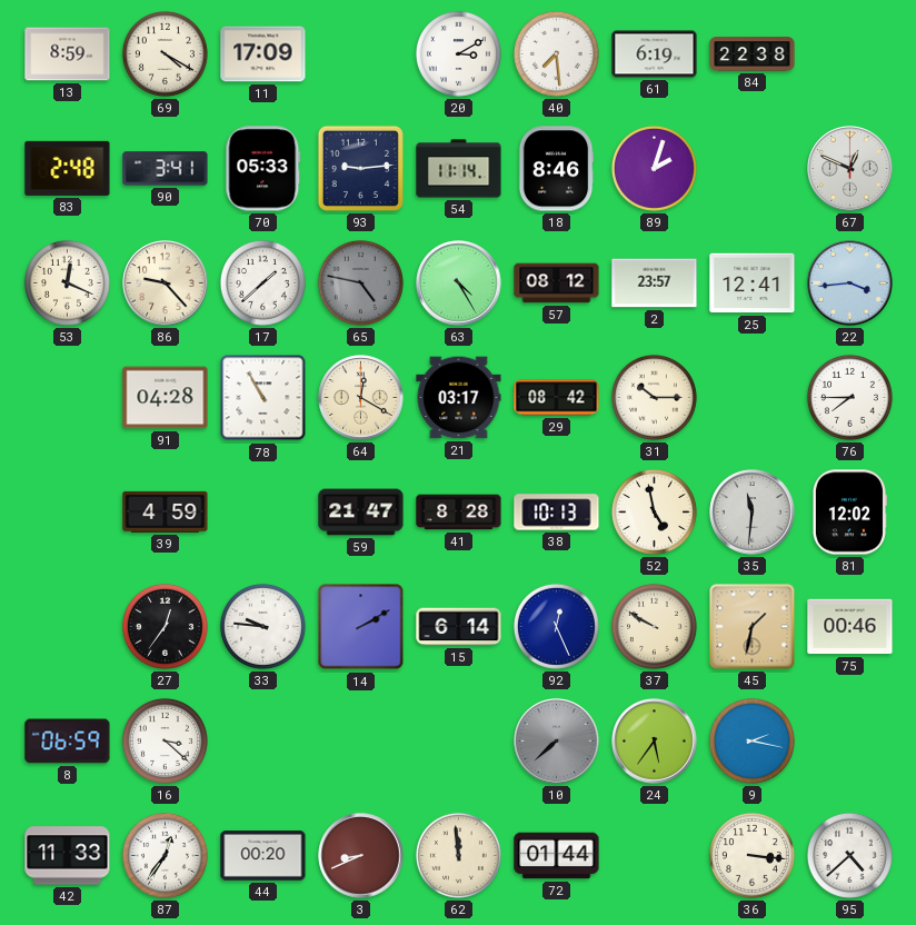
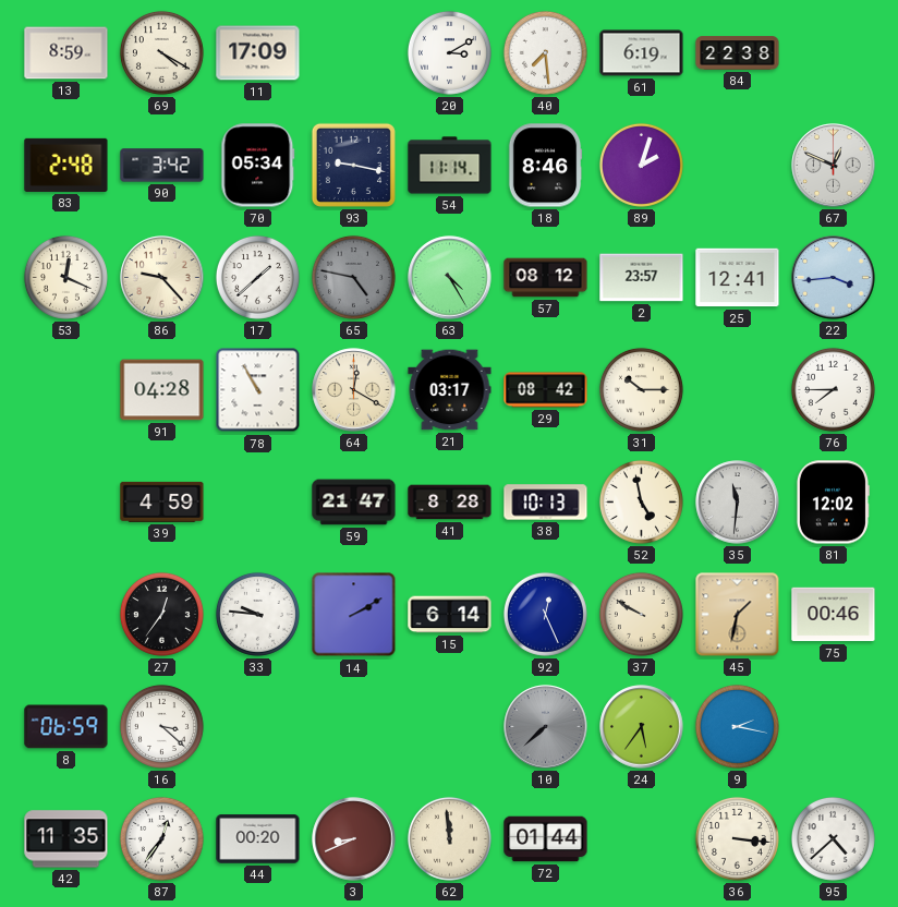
90: 3:41 -> 3:42 (162, 166)
70: 05:33 -> 05:34 (258, 166)
93: 9:14 -> 9:17 (353, 165)
42: 11:33 -> 11:35 (66, 839)
